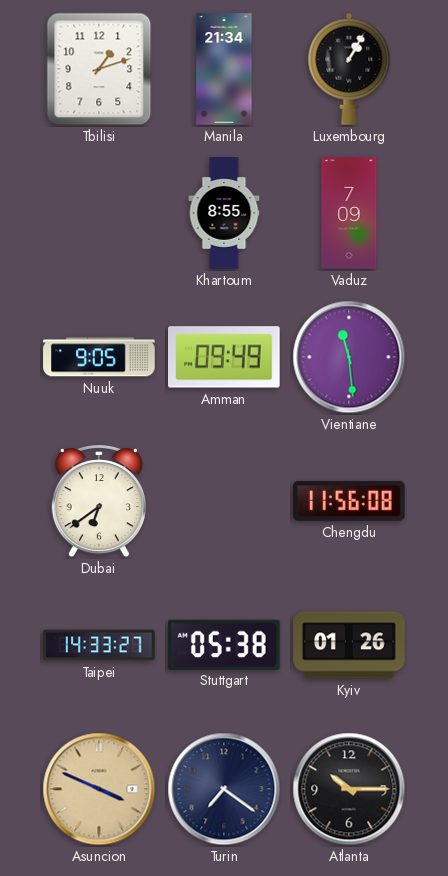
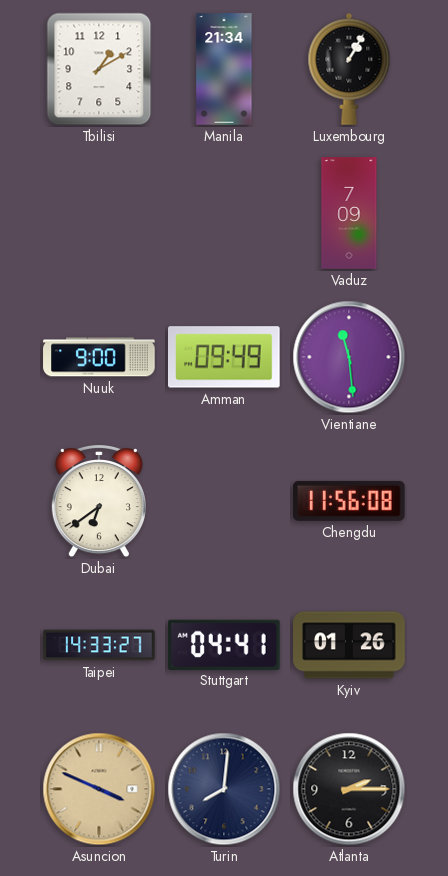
Tbilisi: 1:12 -> 1:10 (99, 69)
Khartoum: 8:55 -> none (224, 213)
Nuuk: 9:05 -> 9:00 (99, 357)
Stuttgart: 05:38 -> 04:41 (224, 644)
Turin: 7:21 -> 8:01 (224, 789)
Atlanta: 10:15 -> 2:15 (349, 789)
